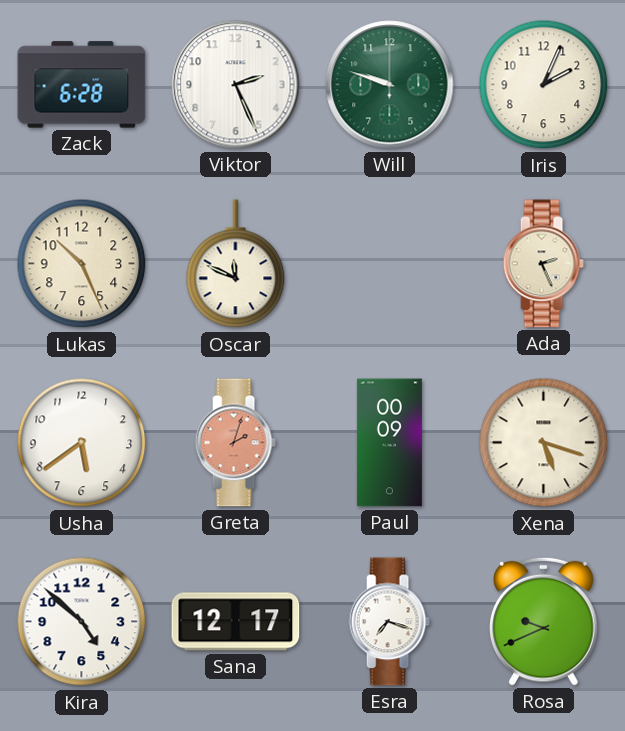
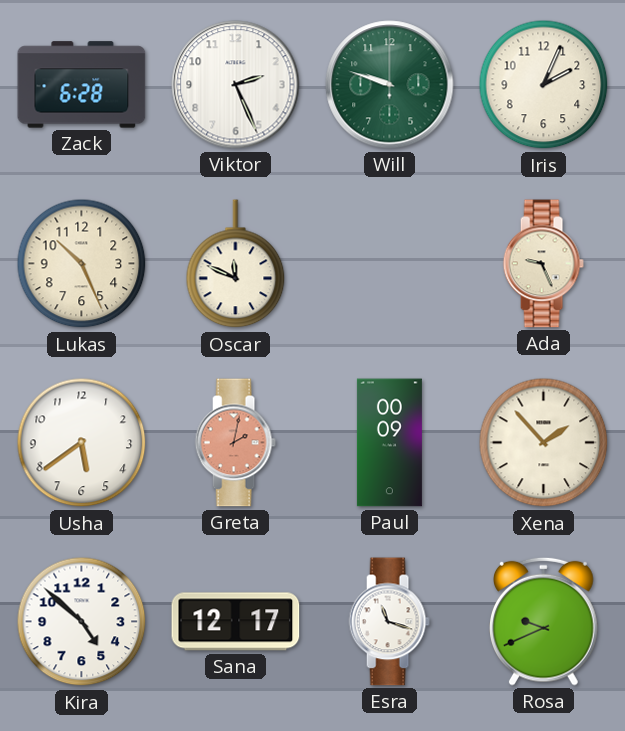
Ada: 2:26 -> 9:26 (543, 264)
Greta: 2:03 -> 2:02 (235, 443)
Xena: 5:18 -> 1:53 (544, 443)
Esra: 7:18 -> 11:18 (389, 622)
